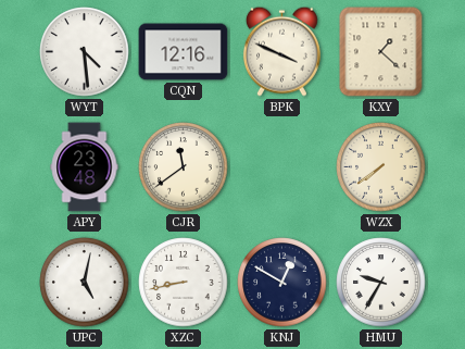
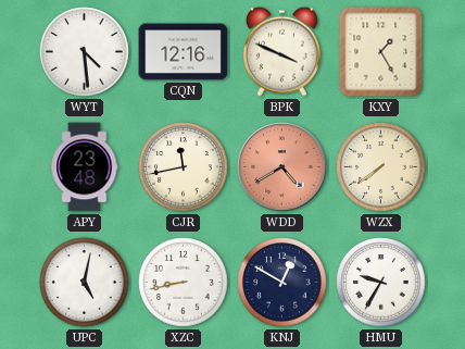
KXY: 1:22 -> 1:25 (381, 52)
CJR: 11:39 -> 11:43 (184, 167)
WDD: none -> 4:40 (282, 167)
